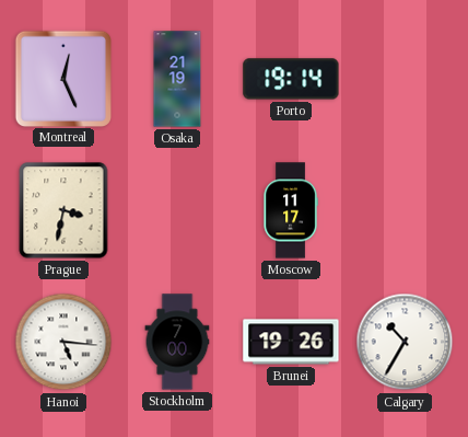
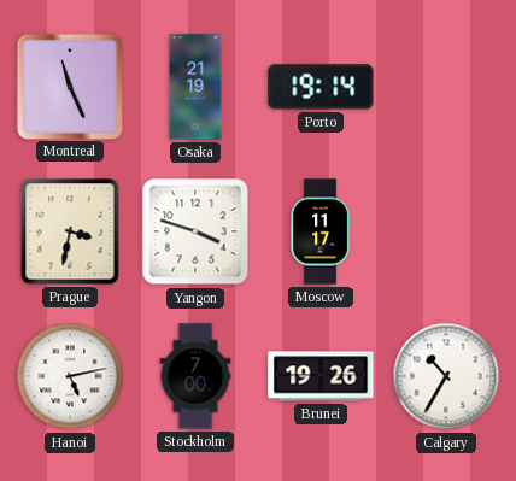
Montreal: 12:26 -> 11:26 (69, 86)
Yangon: none -> 3:48 (195, 231)
Hanoi: 5:16 -> 5:13 (70, 376)
